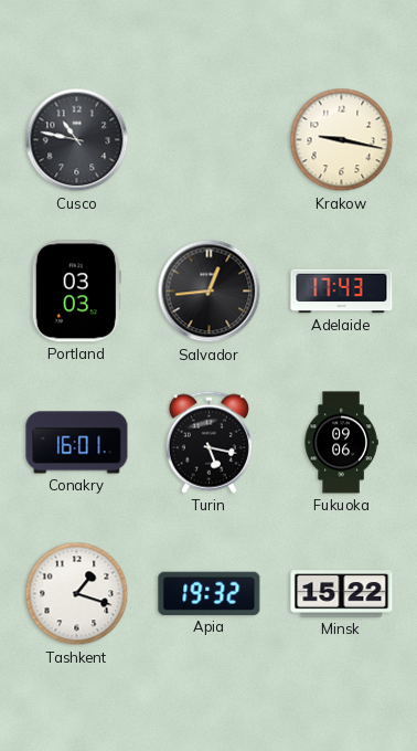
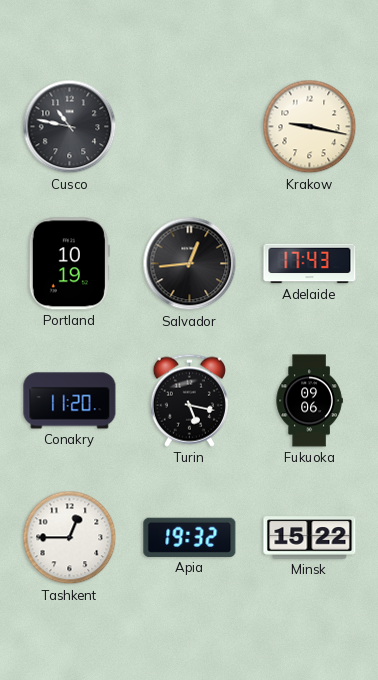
Portland: 03:03 -> 10:19 (69, 264)
Conakry: 16:01 -> 11:20 (70, 401)
Tashkent: 1:18 -> 12:45 (70, 538)
